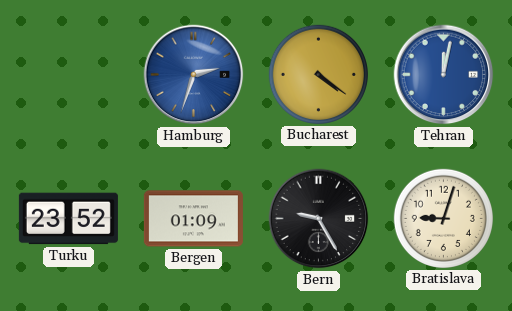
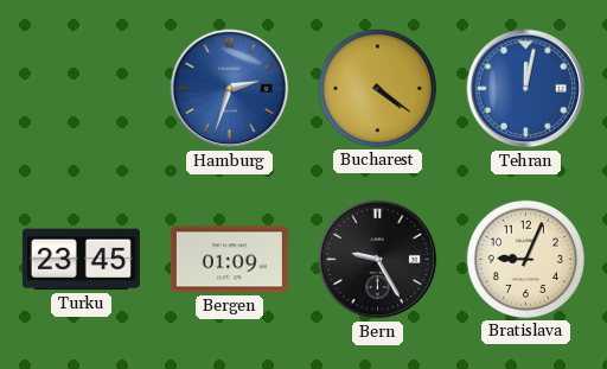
Turku: 23:52 -> 23:45 (81, 260)
Bratislava: 9:03 -> 9:04 (525, 259)
